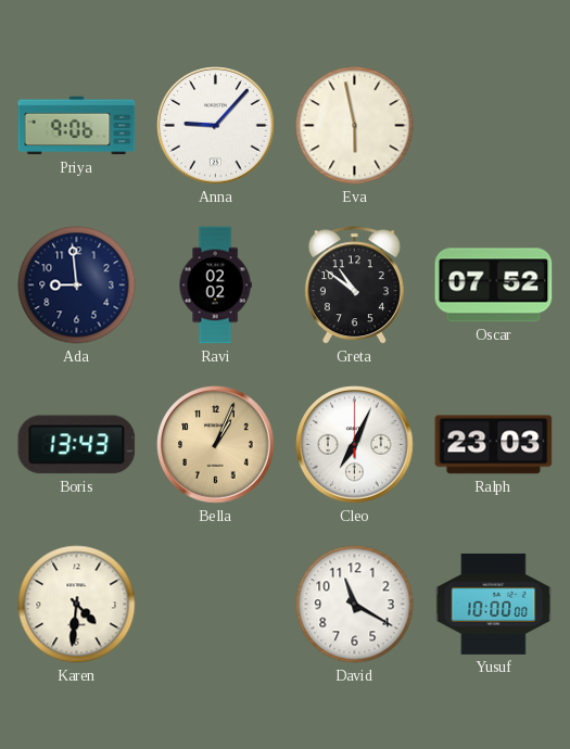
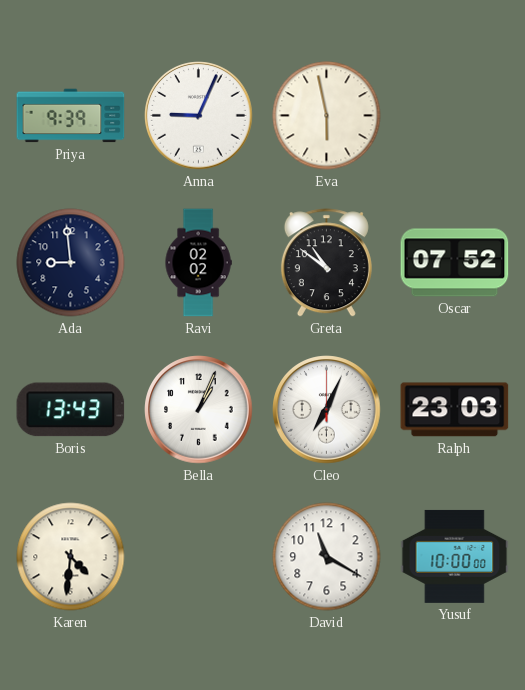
Priya: 9:06 -> 9:39 (71, 116)
Anna: 9:07 -> 9:04 (199, 116)
Bella dial: champagne -> white (199, 410)
